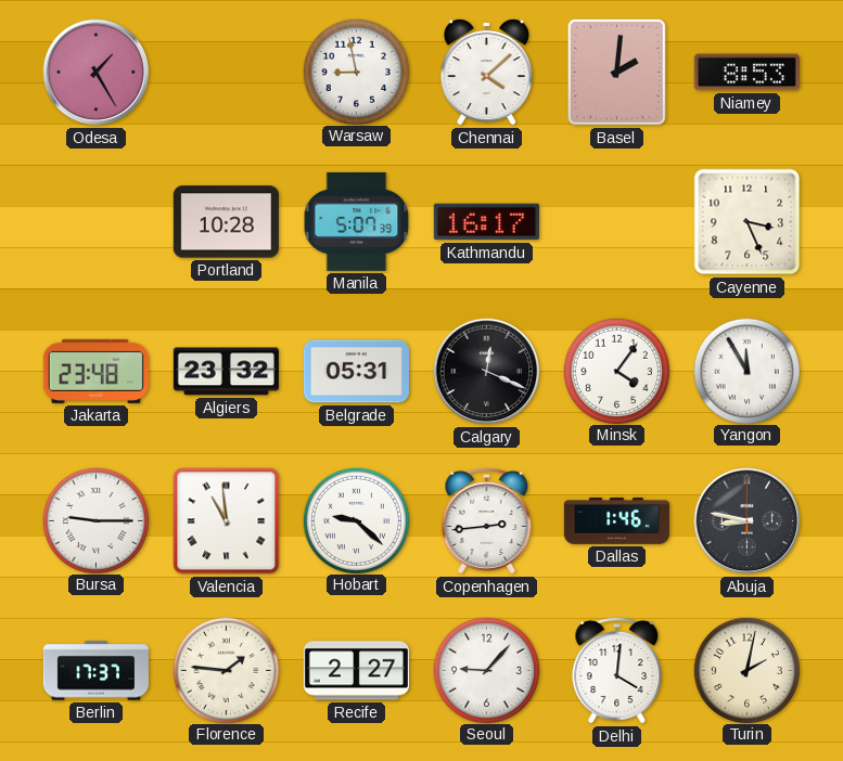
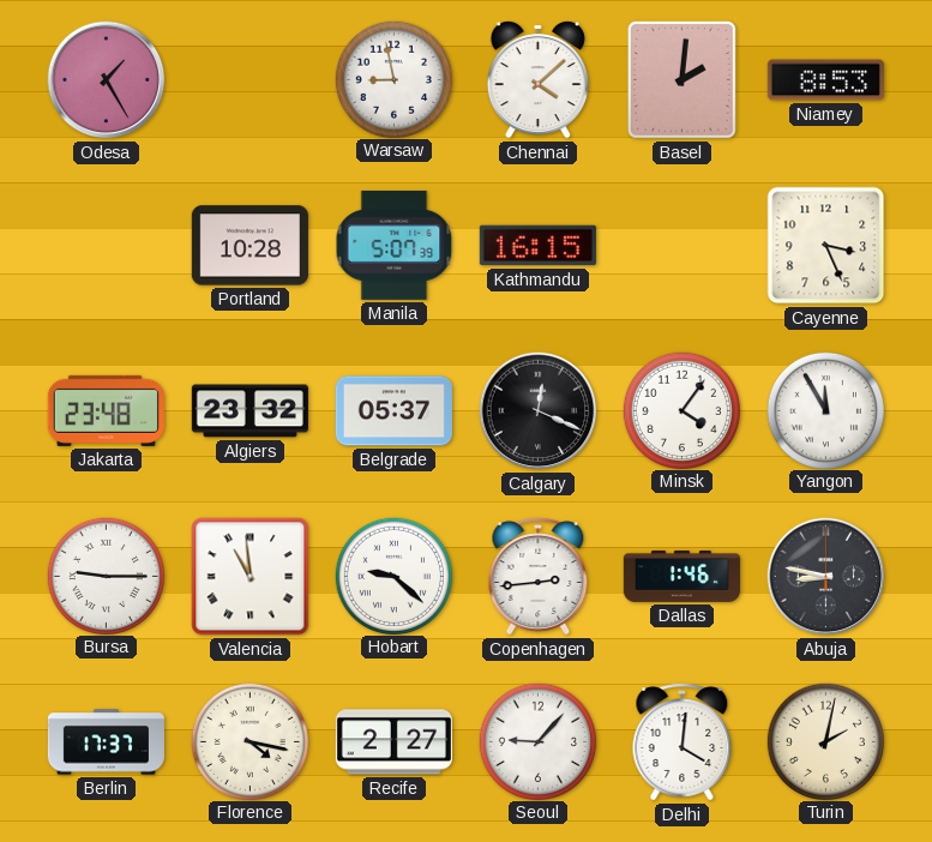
Kathmandu: 16:17 -> 16:15 (537, 246)
Belgrade: 05:31 -> 05:37 (393, 411)
Florence: 1:46 -> 4:17 (249, 741)
